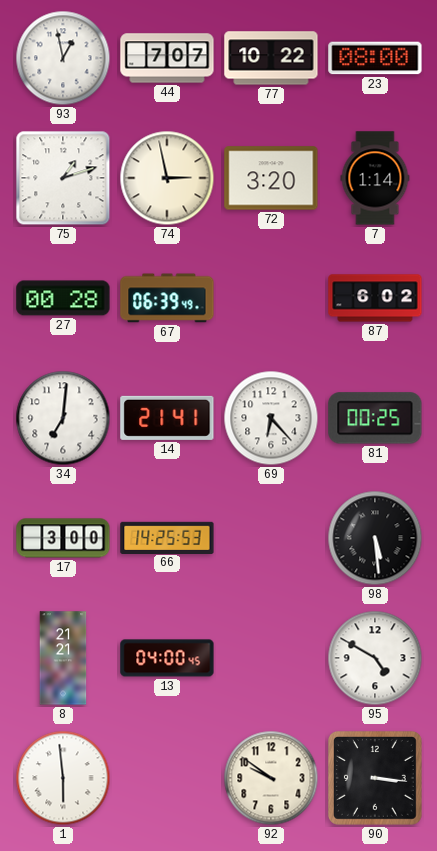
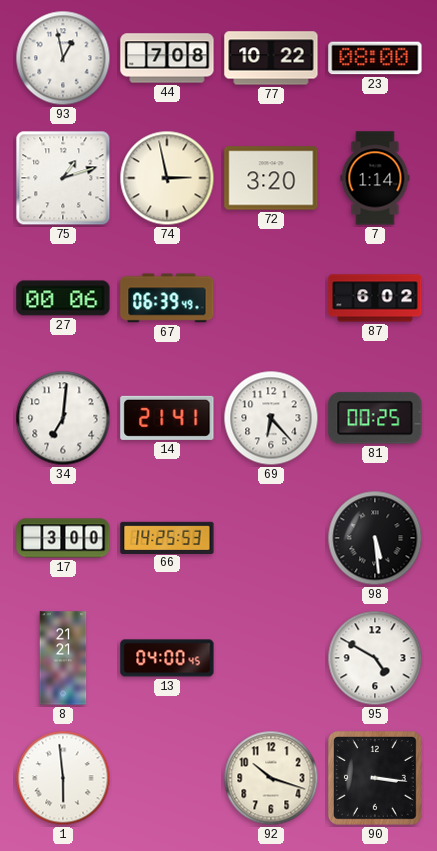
44: 7:07 -> 7:08 (167, 58)
27: 00:28 -> 00:06 (63, 298)
92: 9:51 -> 10:18 (271, 778)
